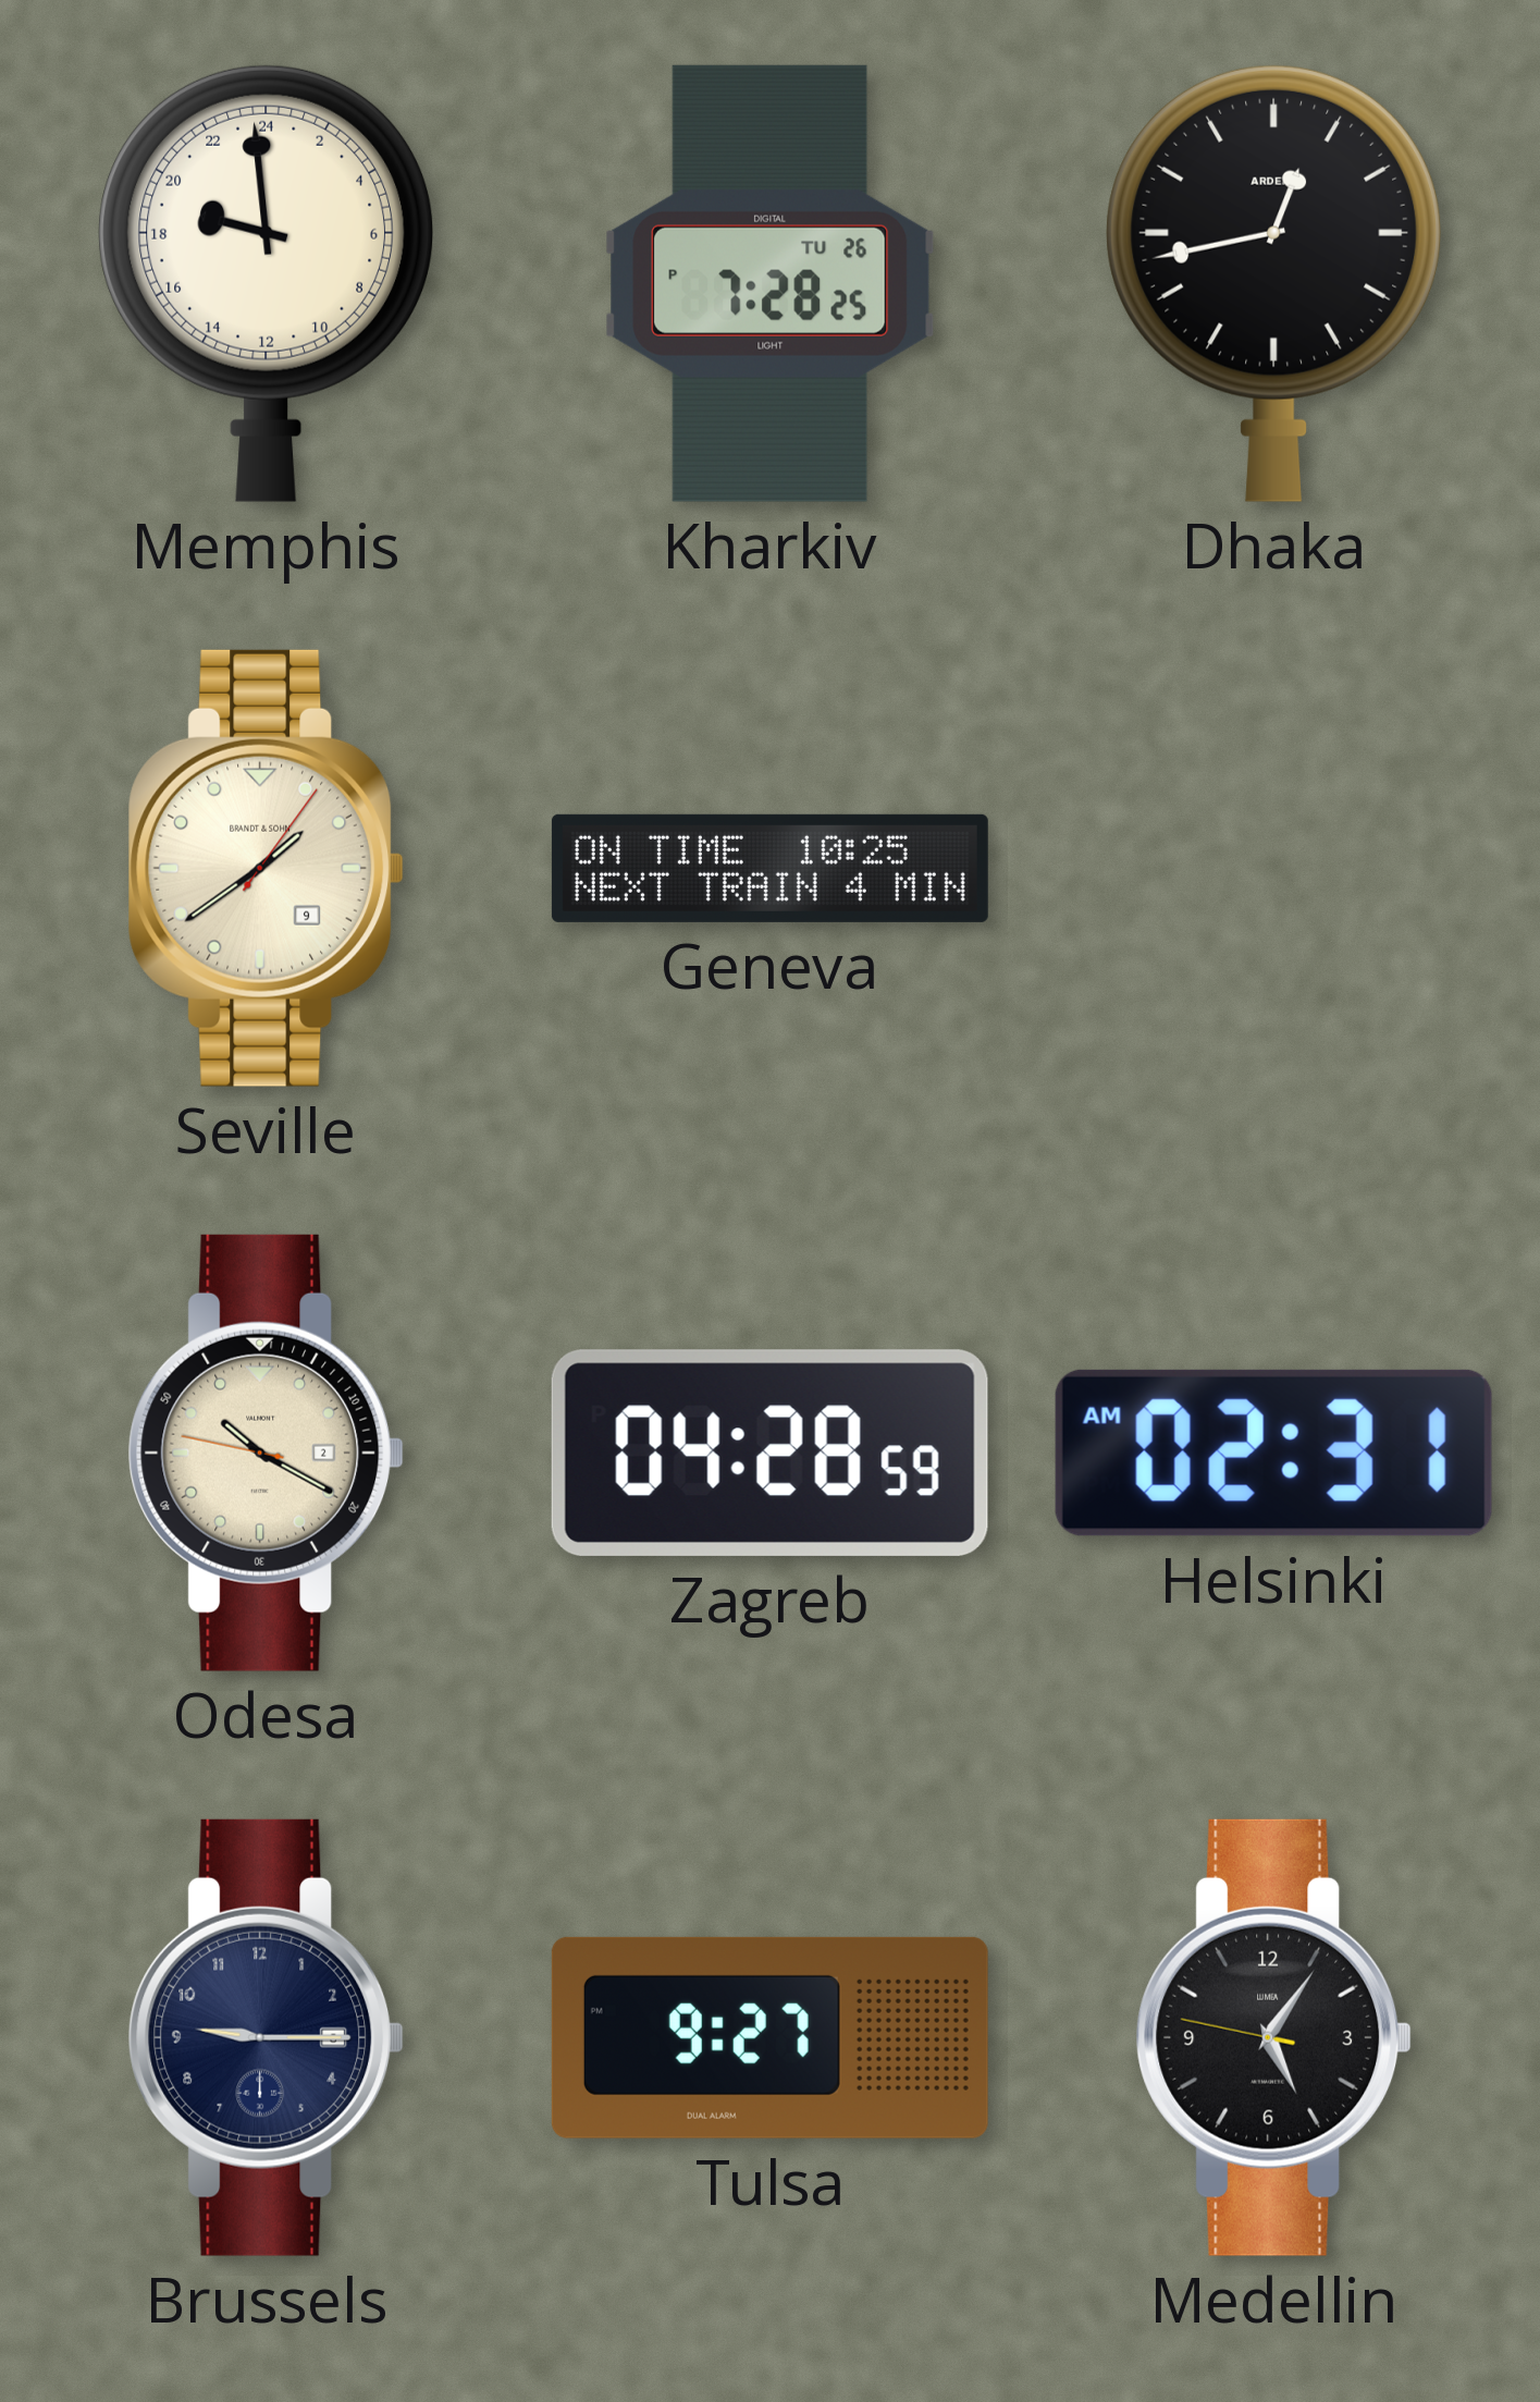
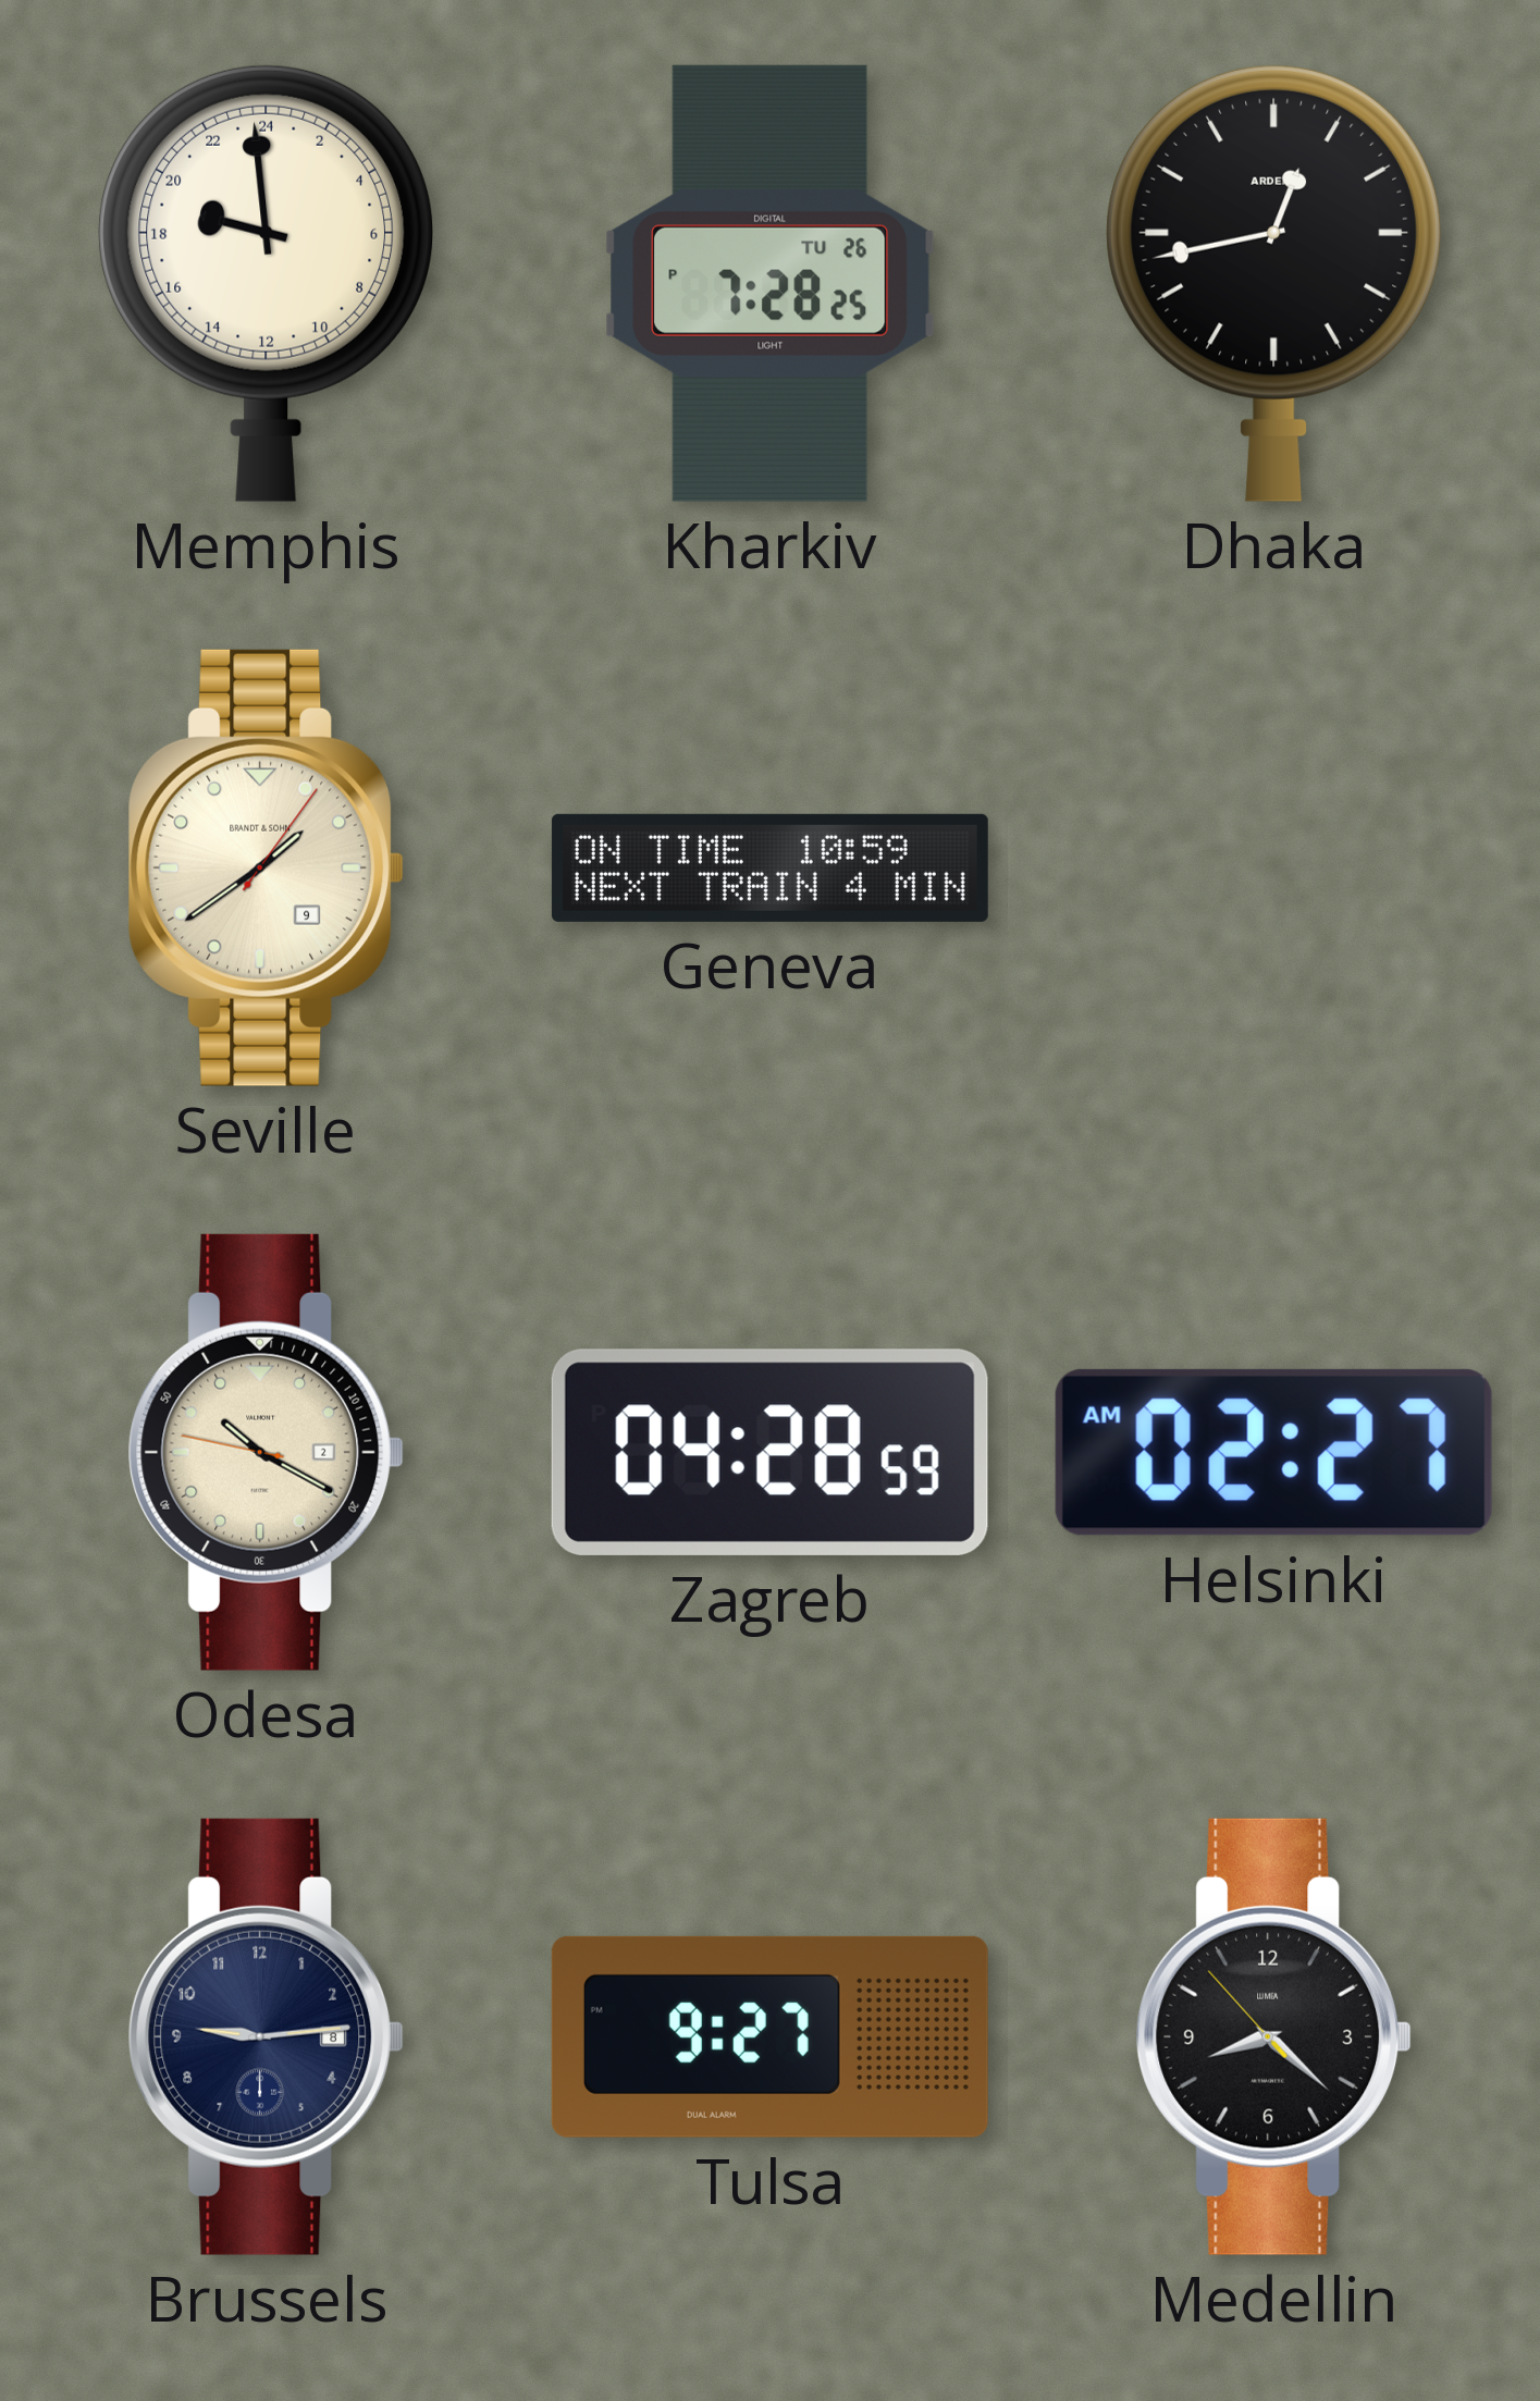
Geneva: 10:25 -> 10:59 (769, 867)
Helsinki: 02:31 -> 02:27 (1273, 1452)
Brussels: 9:15 -> 9:14 (267, 2036)
Medellin: 5:05 -> 8:21 (1274, 2036)
